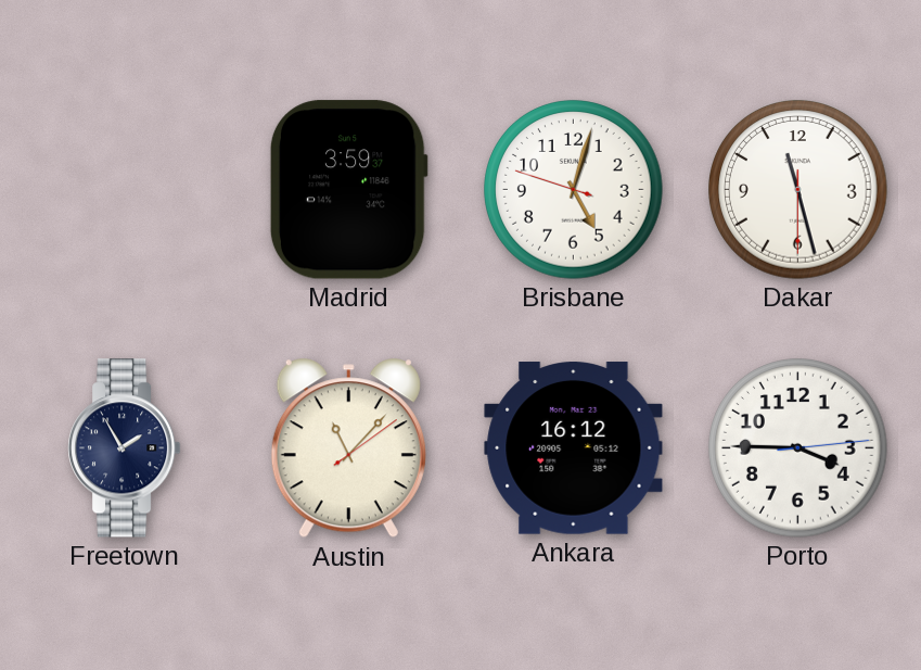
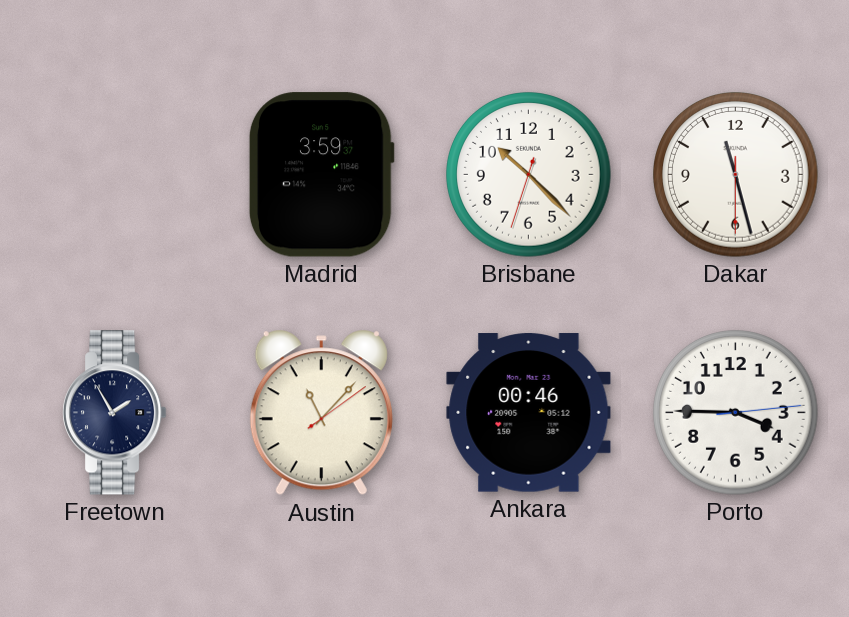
Brisbane: 5:02 -> 10:22 (529, 175)
Ankara: 16:12 -> 00:46 (529, 413)
